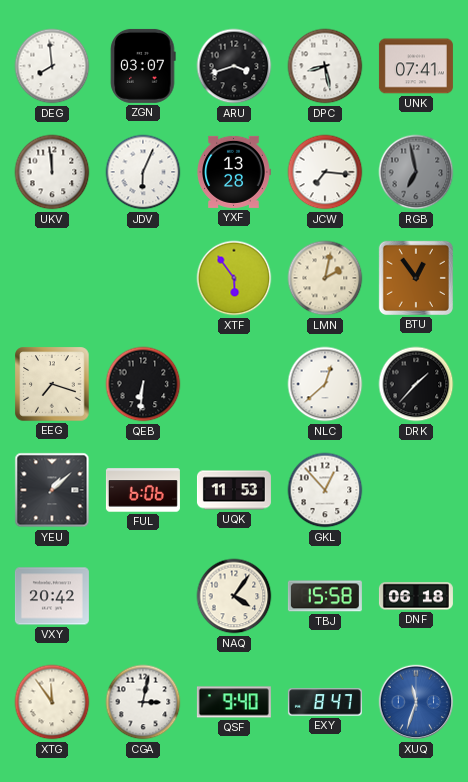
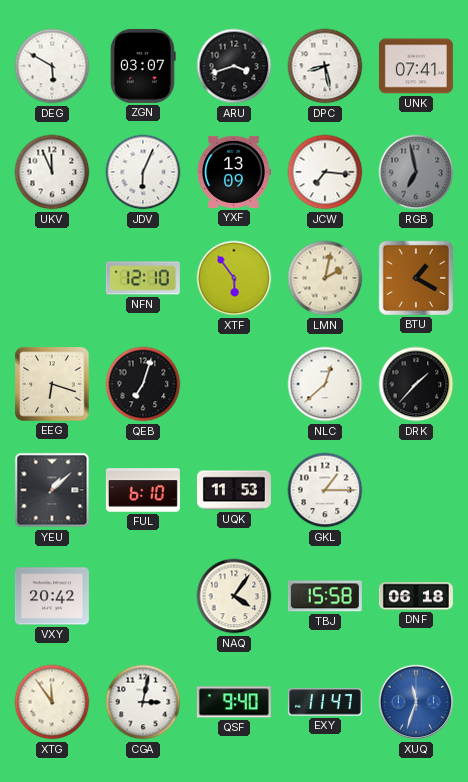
DEG: 7:59 -> 5:50 (52, 66)
UKV: 11:59 -> 11:56 (52, 172)
YXF: 13:28 -> 13:09 (234, 172)
NFN: none -> 12:10 (143, 278)
BTU: 12:54 -> 1:20 (416, 278)
EEG: 7:18 -> 6:18 (52, 384)
QEB: 6:31 -> 7:03 (143, 384)
FUL: 6:06 -> 6:10 (143, 490)
GKL: 12:53 -> 1:15 (325, 490)
EXY: 8:47 -> 11:47 (325, 702)
